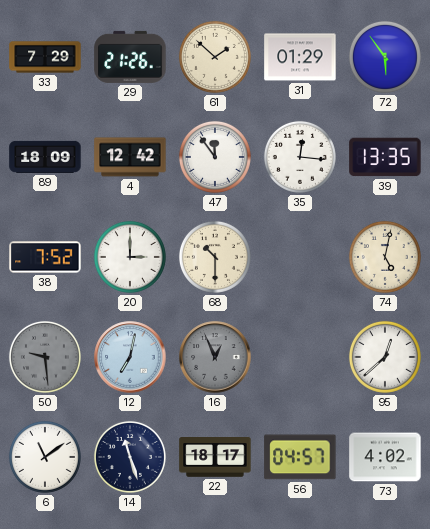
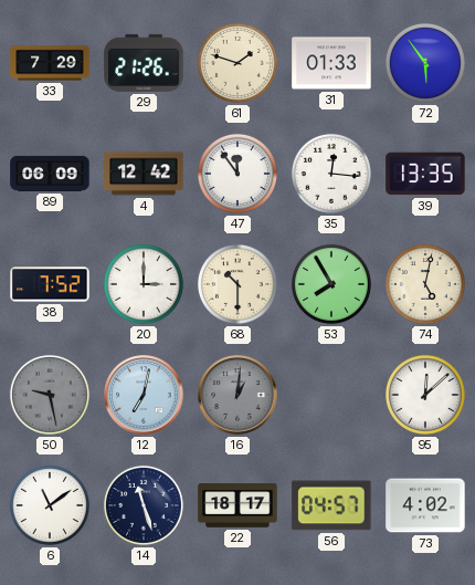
61: 1:52 -> 1:48 (237, 63)
31: 01:29 -> 01:33 (331, 63)
89: 18:09 -> 06:09 (50, 174)
53: none -> 7:55 (331, 284)
50: 9:29 -> 9:28 (50, 395)
16: 12:56 -> 1:01 (237, 395)
95: 12:38 -> 12:08 (425, 395)
